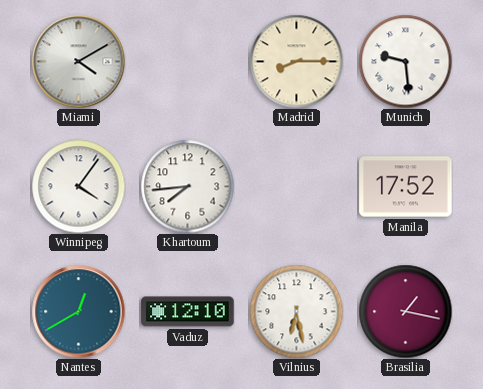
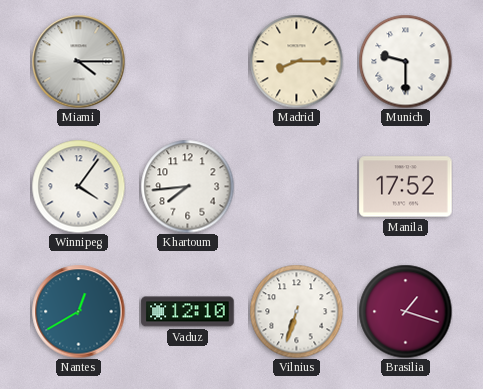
Miami: 4:10 -> 4:15 (78, 61)
Munich: 9:29 -> 9:30 (405, 61)
Vilnius: 6:28 -> 6:33 (296, 311)
Brasilia: 1:17 -> 1:18 (405, 311)
